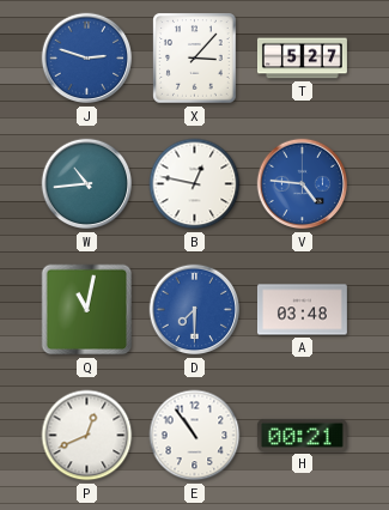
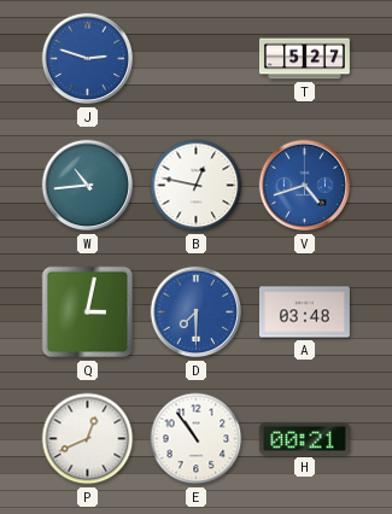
X: 3:07 -> none (195, 59)
V: 4:46 -> 4:42 (305, 186)
Q: 11:02 -> 3:02 (88, 313)
